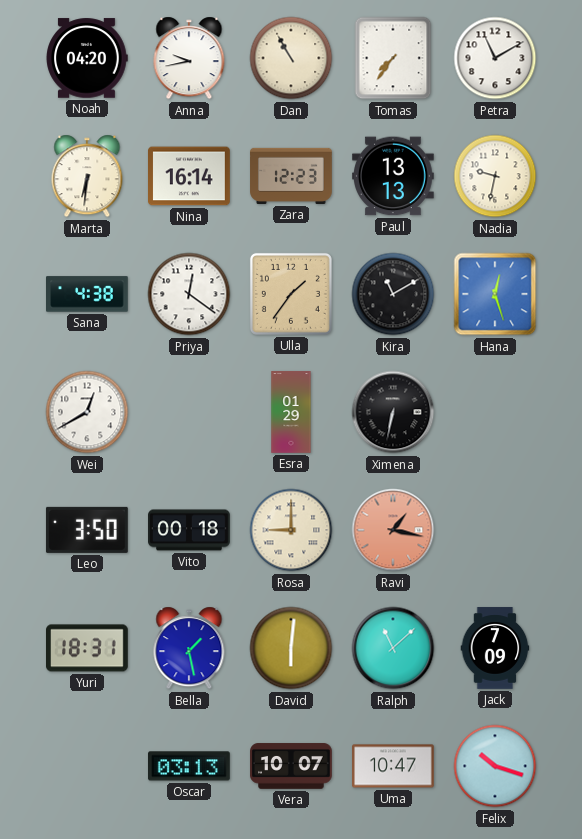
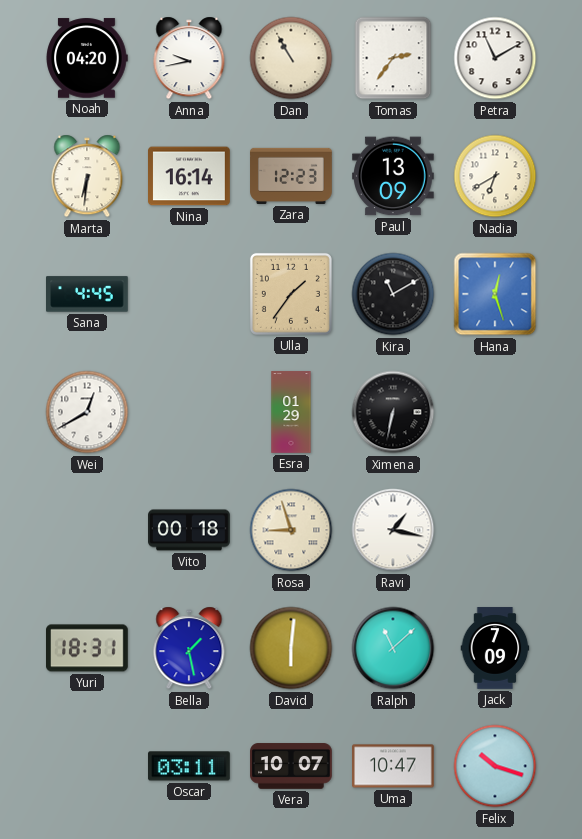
Tomas: 7:36 -> 2:36 (393, 58)
Paul: 13:13 -> 13:09 (394, 176)
Nadia: 9:32 -> 6:40 (495, 176)
Sana: 4:38 -> 4:45 (88, 294)
Priya: 12:21 -> none (189, 294)
Leo: 3:50 -> none (87, 530)
Rosa: 9:00 -> 8:57 (291, 530)
Ravi dial: salmon -> white (393, 530)
Oscar: 03:13 -> 03:11 (190, 766)
